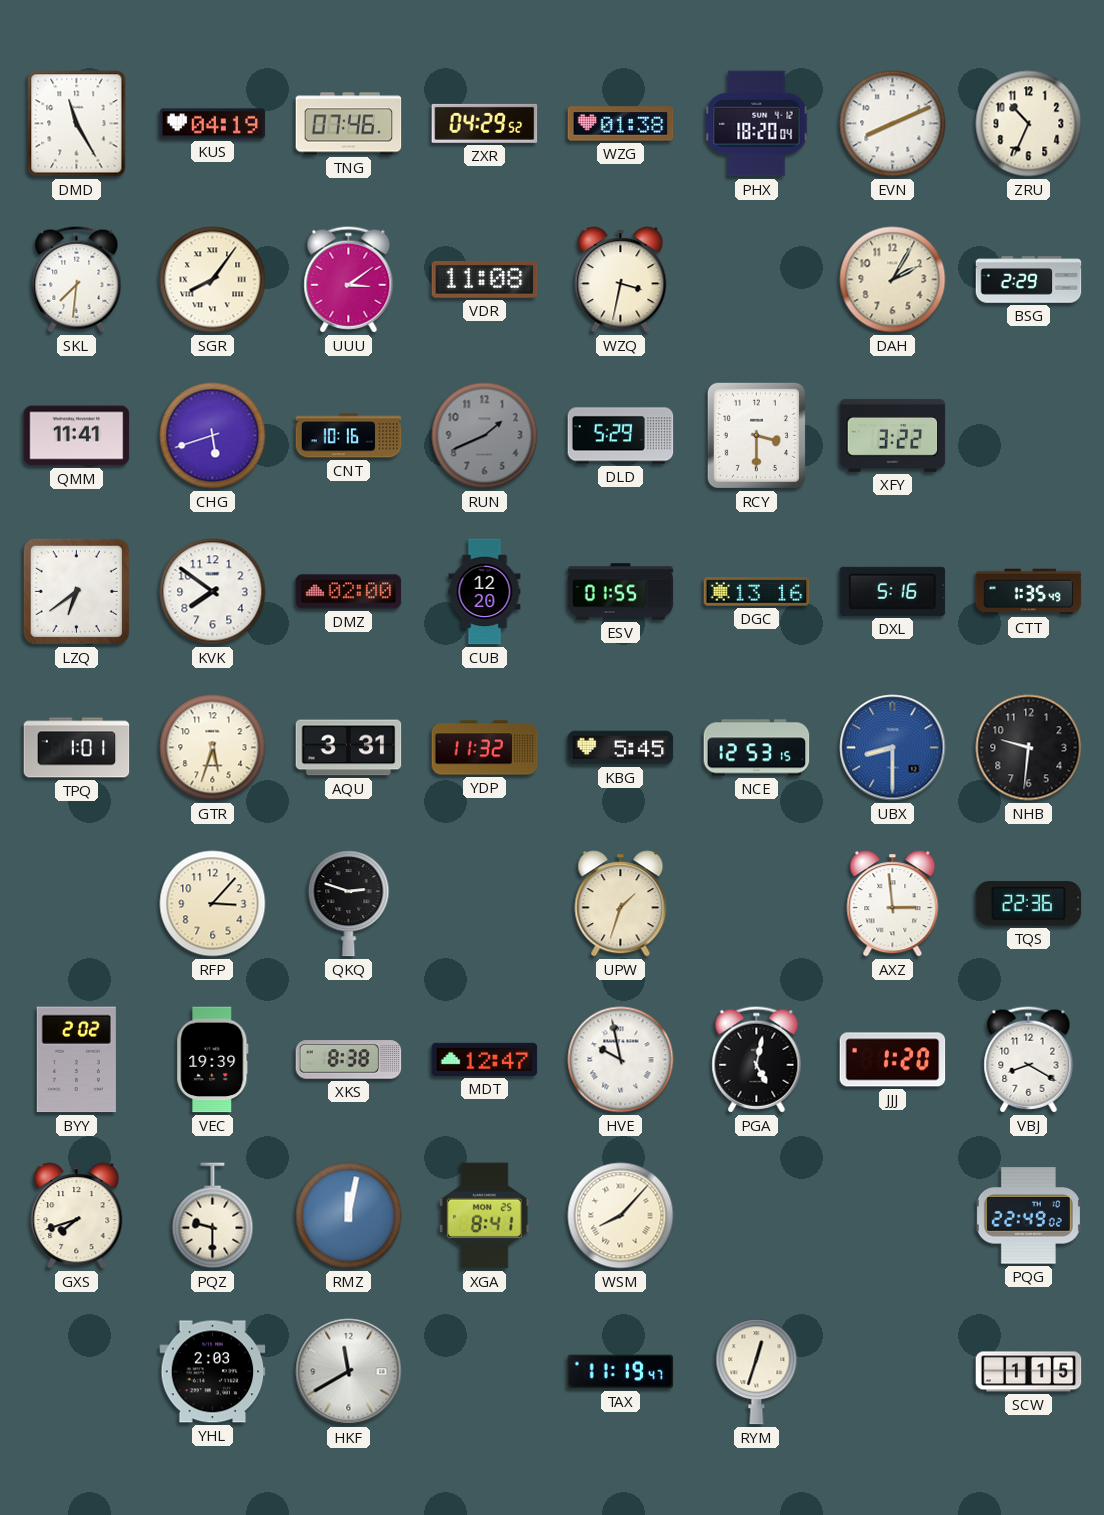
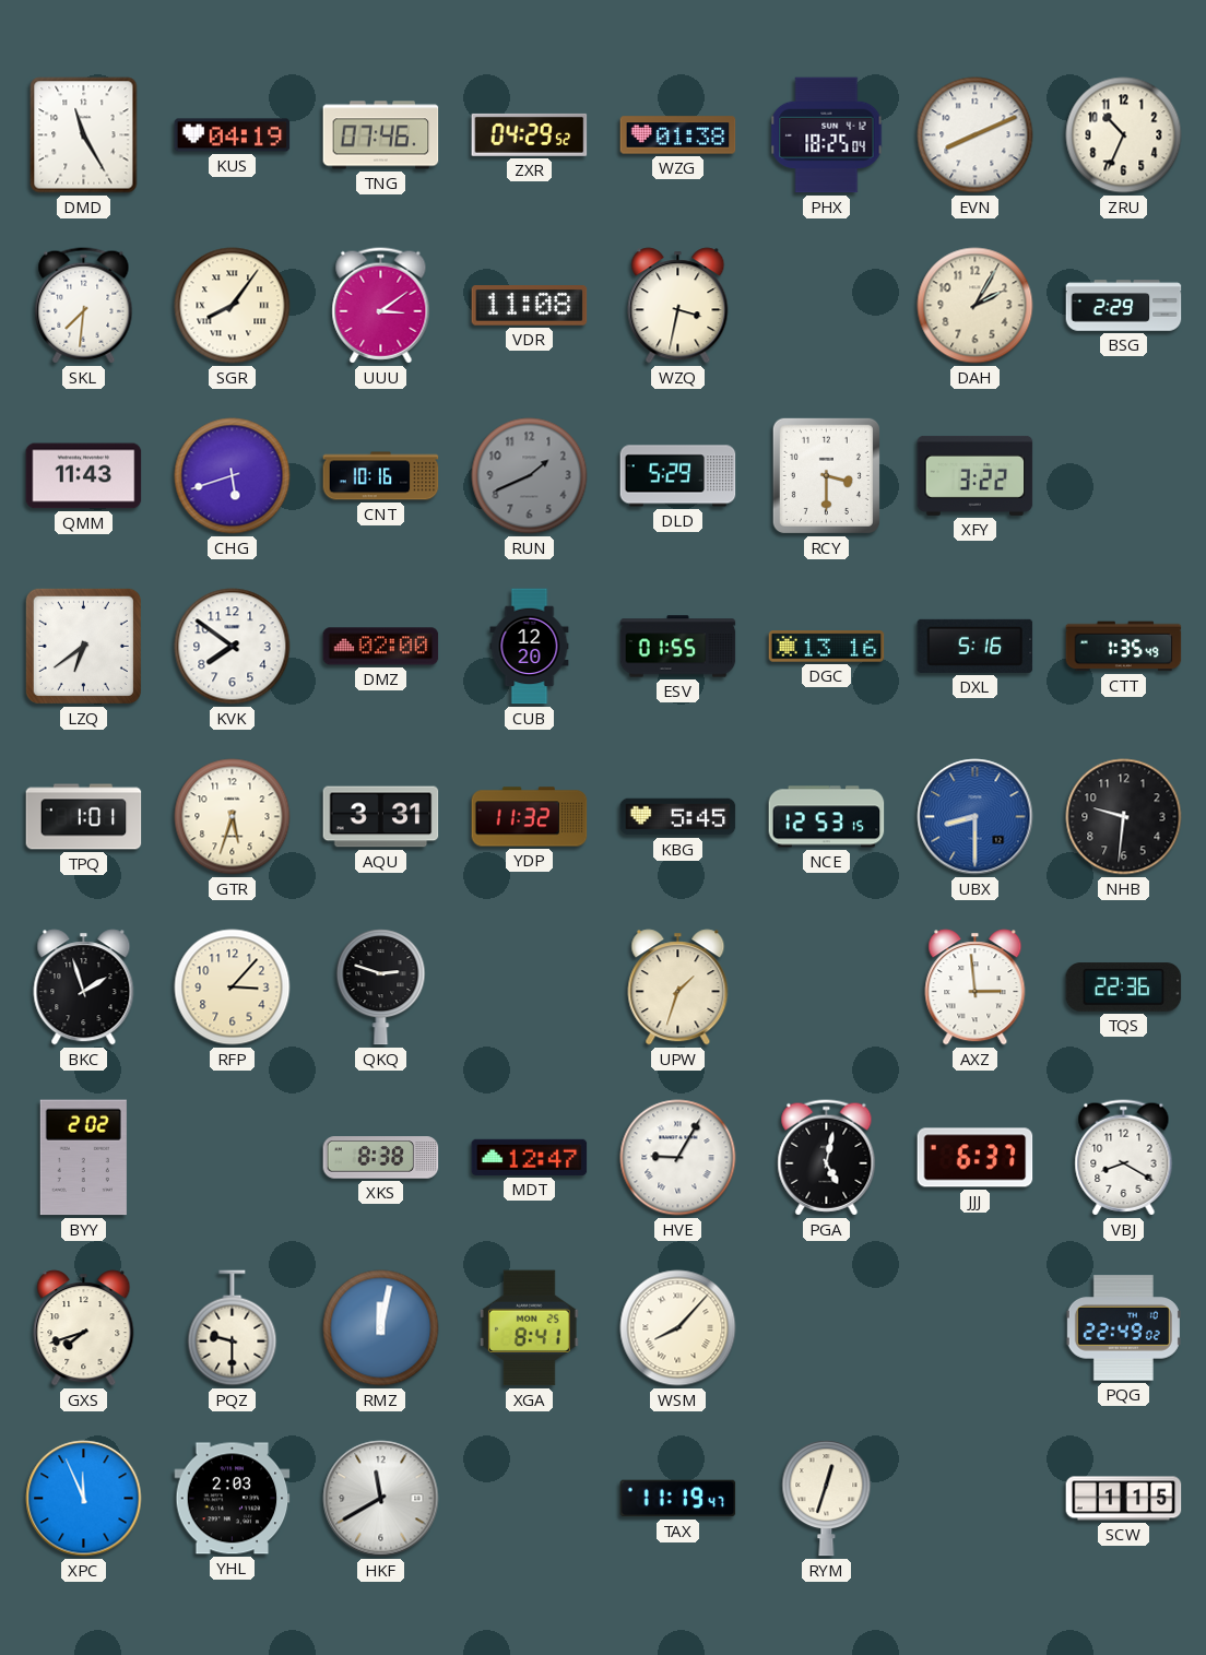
PHX: 18:20 -> 18:25 (827, 135)
QMM: 11:41 -> 11:43 (84, 476)
BKC: none -> 1:57 (84, 988)
VEC: 19:39 -> none (213, 1060)
HVE: 9:58 -> 9:05 (678, 1158)
JJJ: 1:20 -> 6:37 (976, 1158)
XPC: none -> 11:56 (84, 1499)
